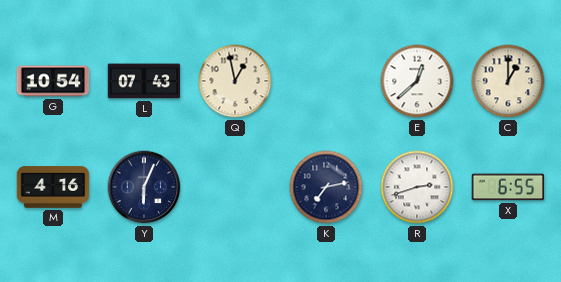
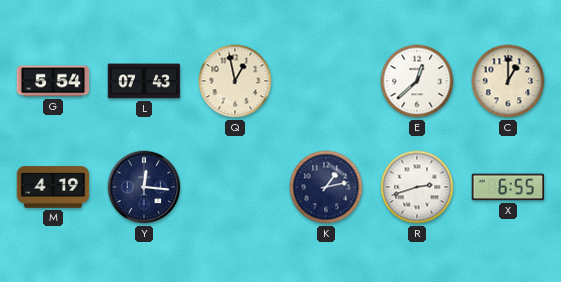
G: 10:54 -> 5:54 (53, 81)
M: 4:16 -> 4:19 (53, 187)
Y: 6:04 -> 12:16 (144, 187)
K: 7:13 -> 1:13 (326, 187)
